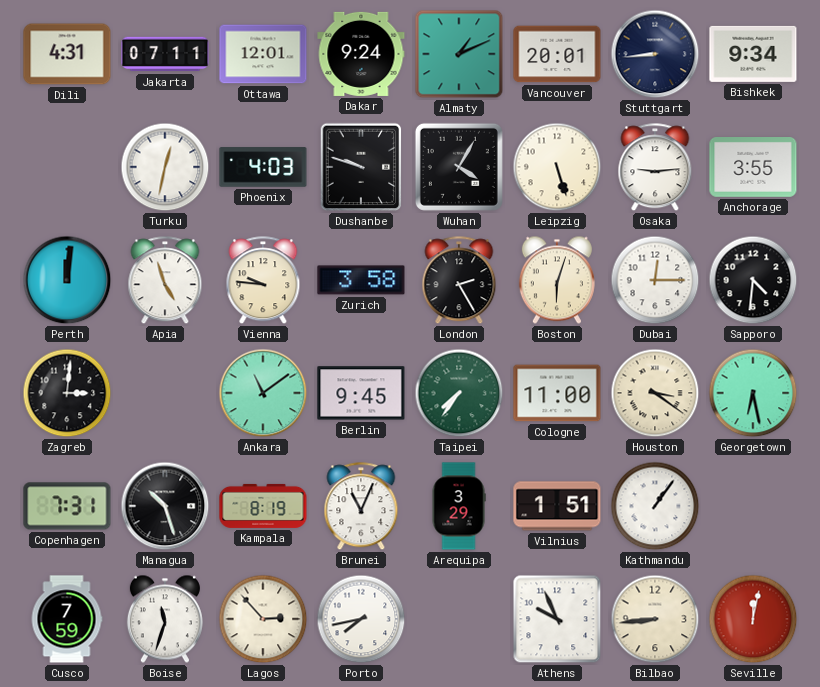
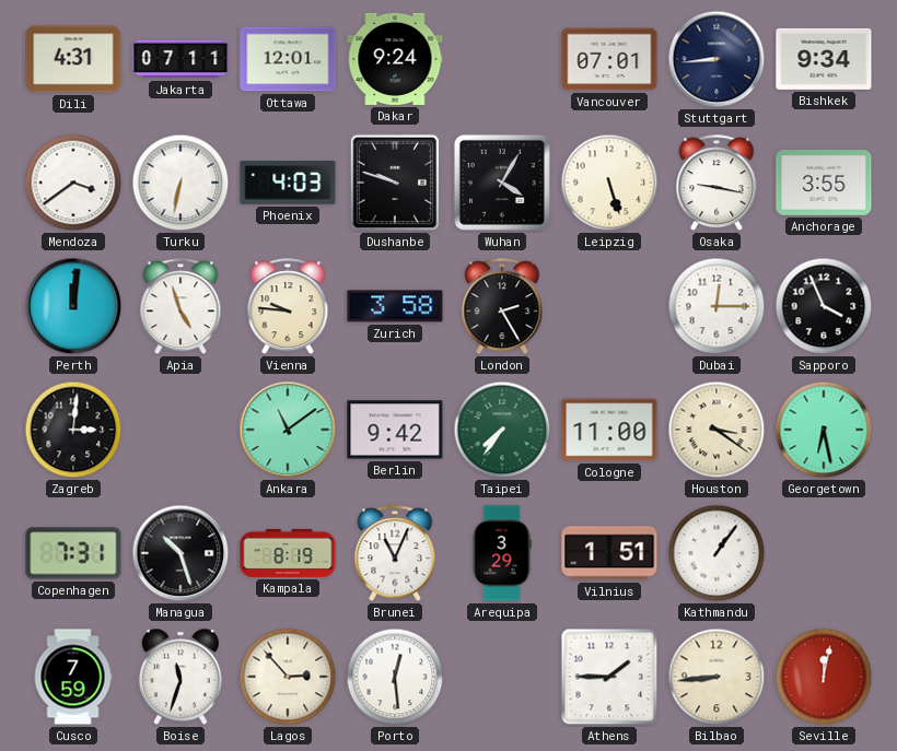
Almaty: 1:11 -> none (459, 54)
Vancouver: 20:01 -> 07:01 (609, 59)
Mendoza: none -> 3:39 (73, 183)
Turku: 12:32 -> 6:32 (180, 183)
Osaka: 9:14 -> 9:17 (717, 184)
Boston: 6:03 -> none (557, 280)
Sapporo: 4:31 -> 3:56 (824, 306)
Berlin: 9:45 -> 9:42 (395, 430)
Porto: 7:43 -> 12:29 (395, 677)
Athens: 9:56 -> 1:45 (609, 677)
